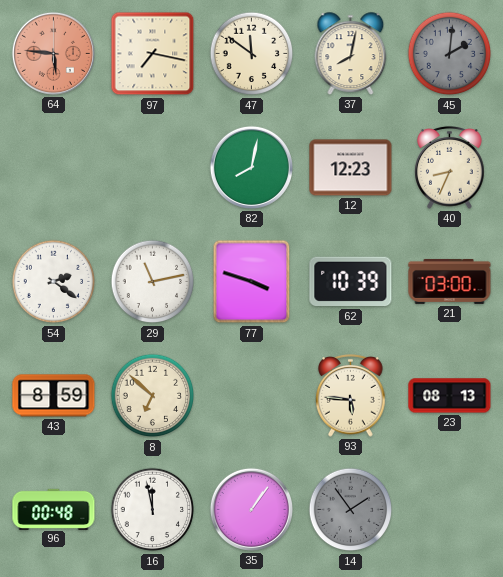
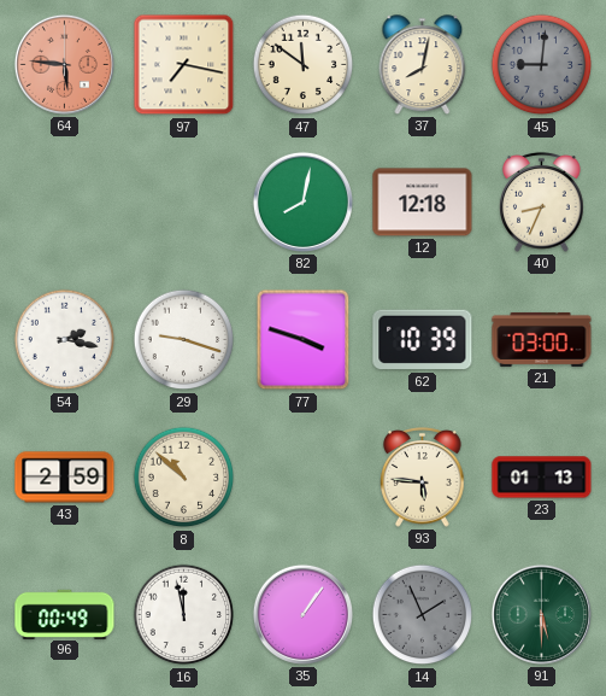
45: 2:01 -> 9:01 (542, 65)
12: 12:23 -> 12:18 (423, 203)
54: 2:21 -> 2:17 (65, 340)
29: 11:13 -> 9:18 (184, 340)
43: 8:59 -> 2:59 (65, 478)
8: 6:52 -> 10:52 (184, 478)
23: 08:13 -> 01:13 (542, 478)
96: 00:48 -> 00:49 (65, 614)
14: 1:54 -> 1:56 (423, 615)
91: none -> 5:30 (541, 614)
